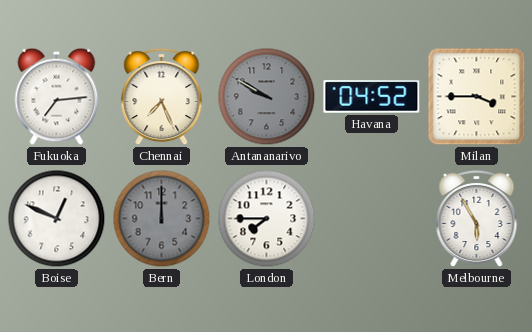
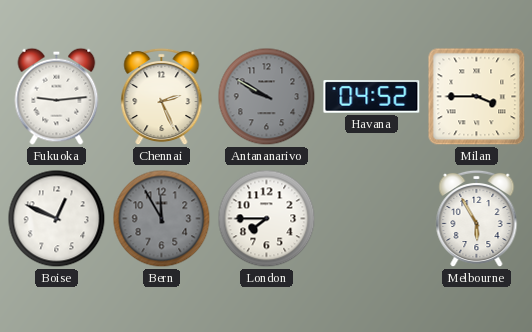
Fukuoka: 7:14 -> 9:14 (57, 96)
Chennai: 7:26 -> 2:26 (162, 97)
Bern: 12:00 -> 11:55 (162, 219)
